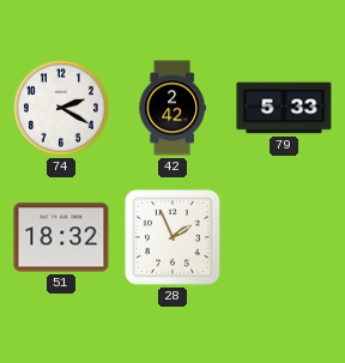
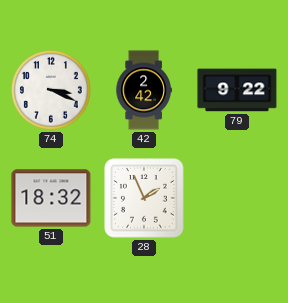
74: 2:20 -> 3:19 (51, 90)
79: 5:33 -> 9:22 (237, 90)
